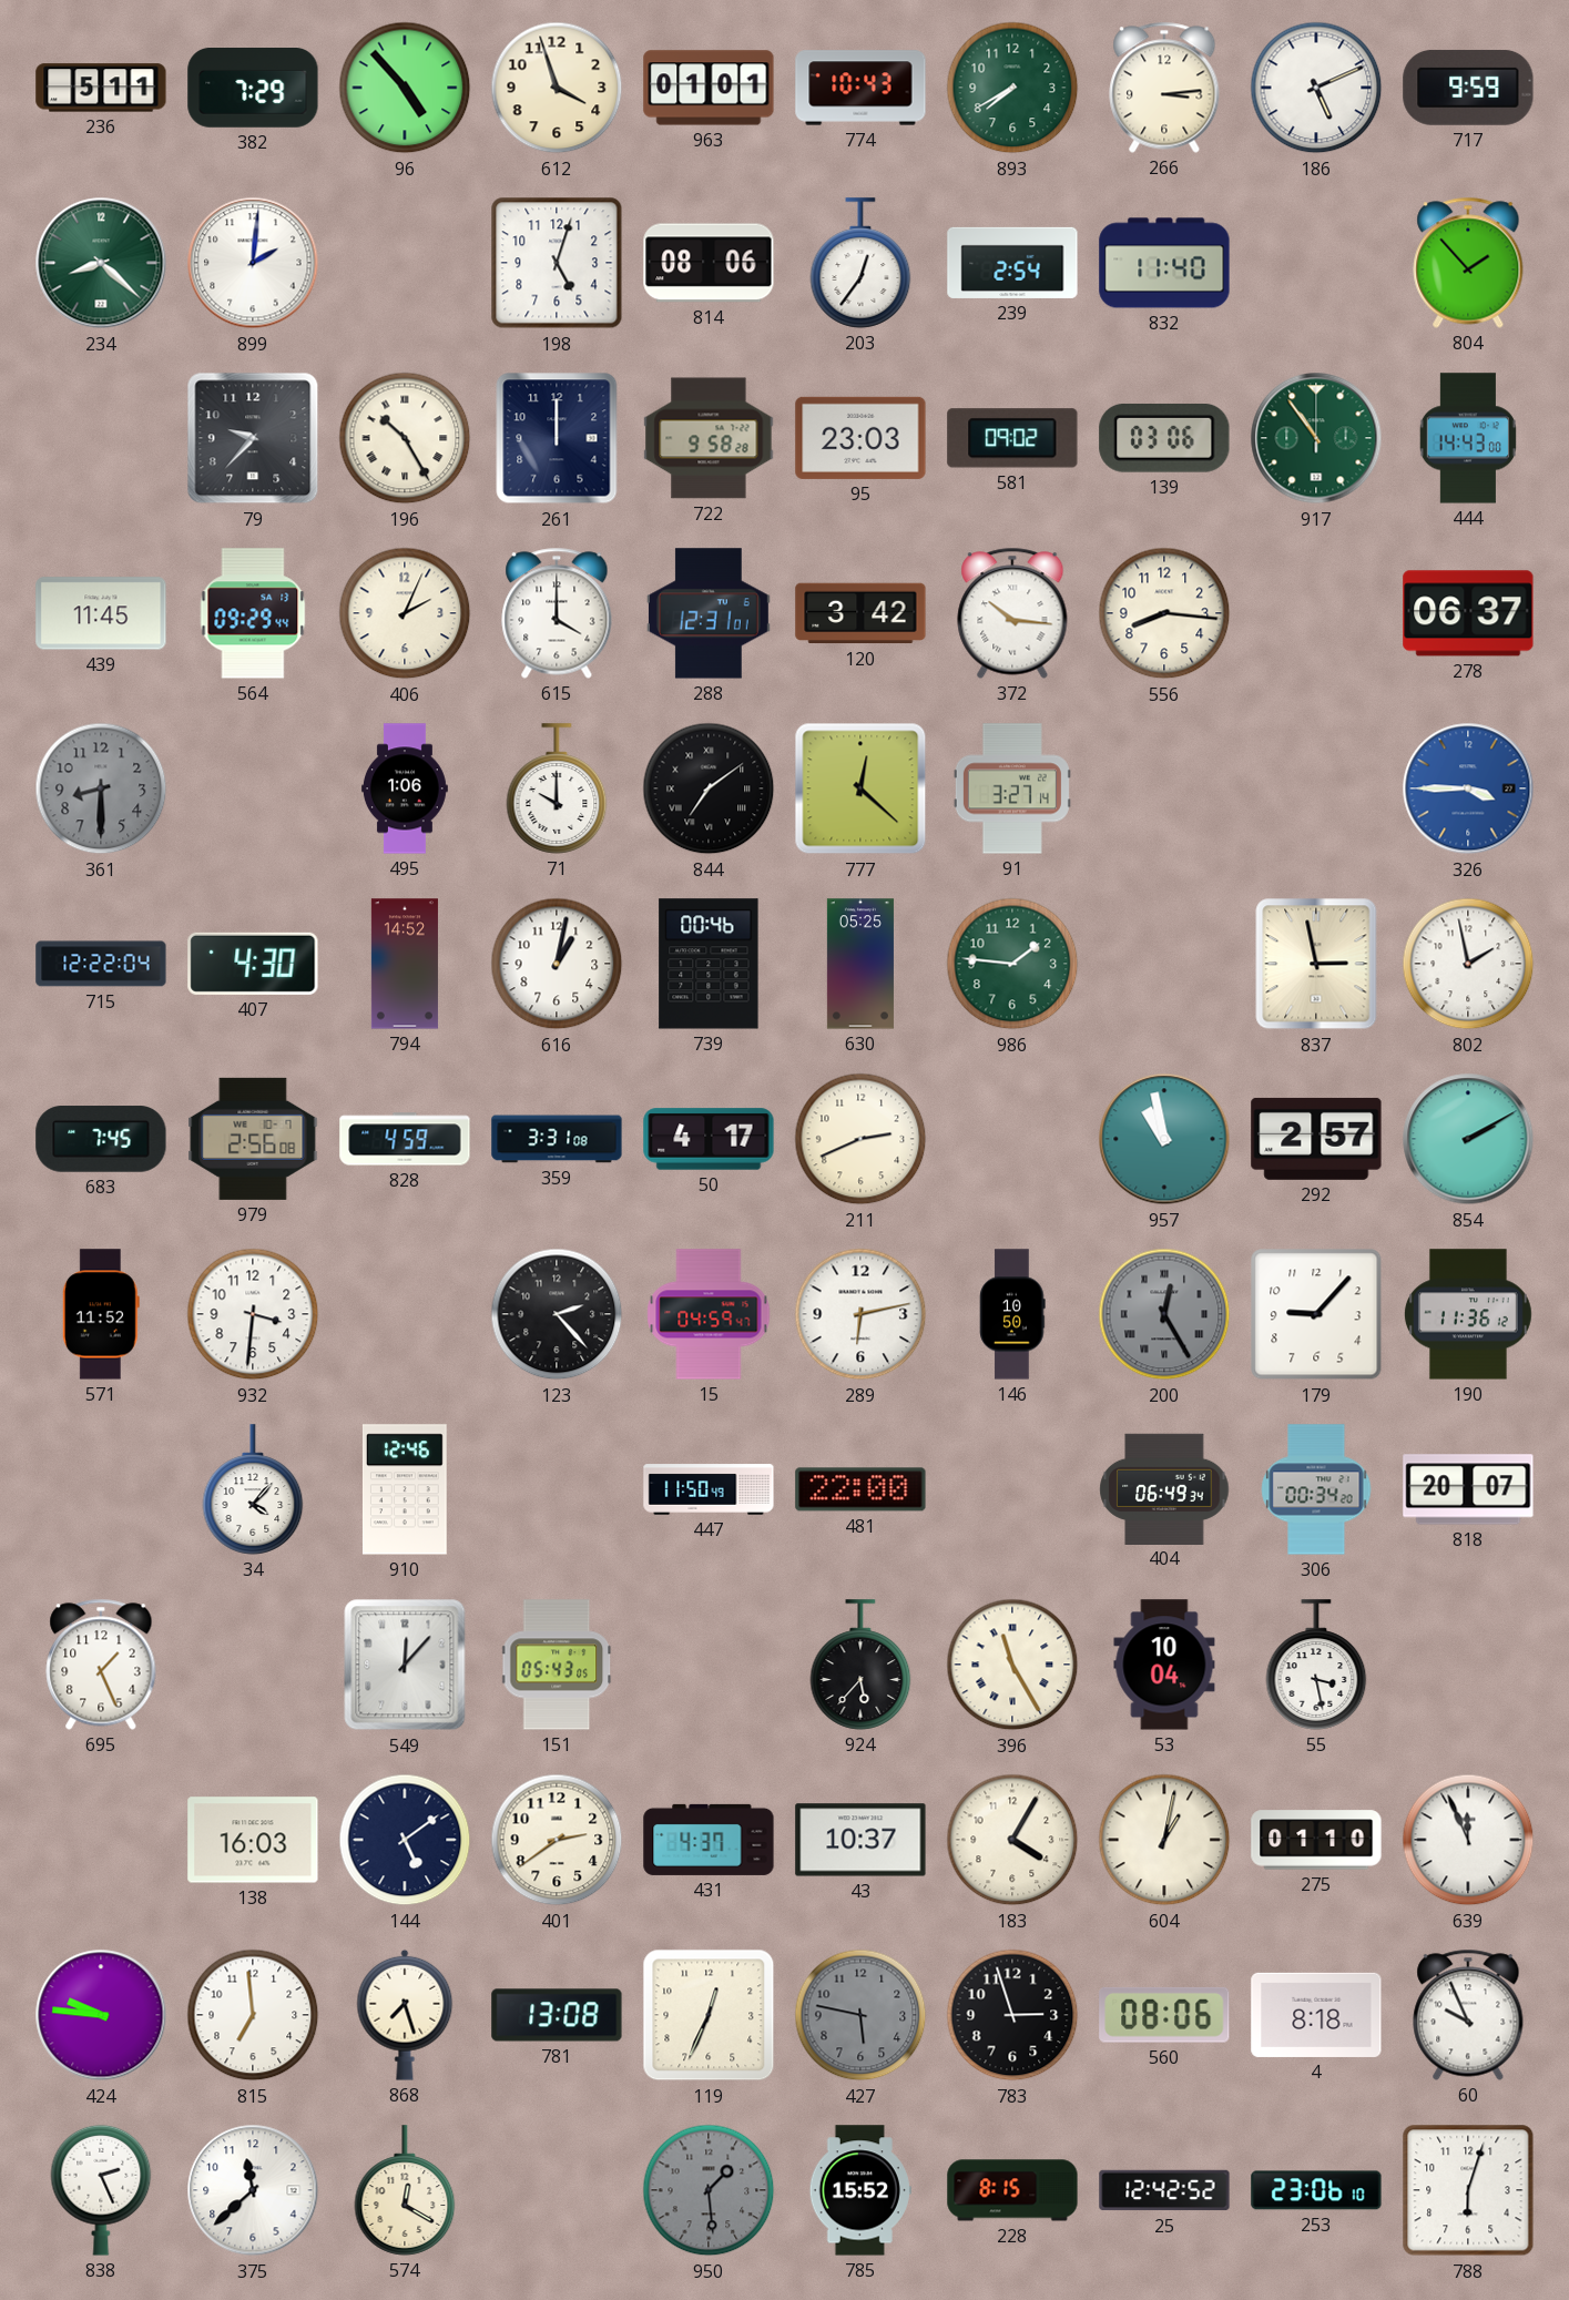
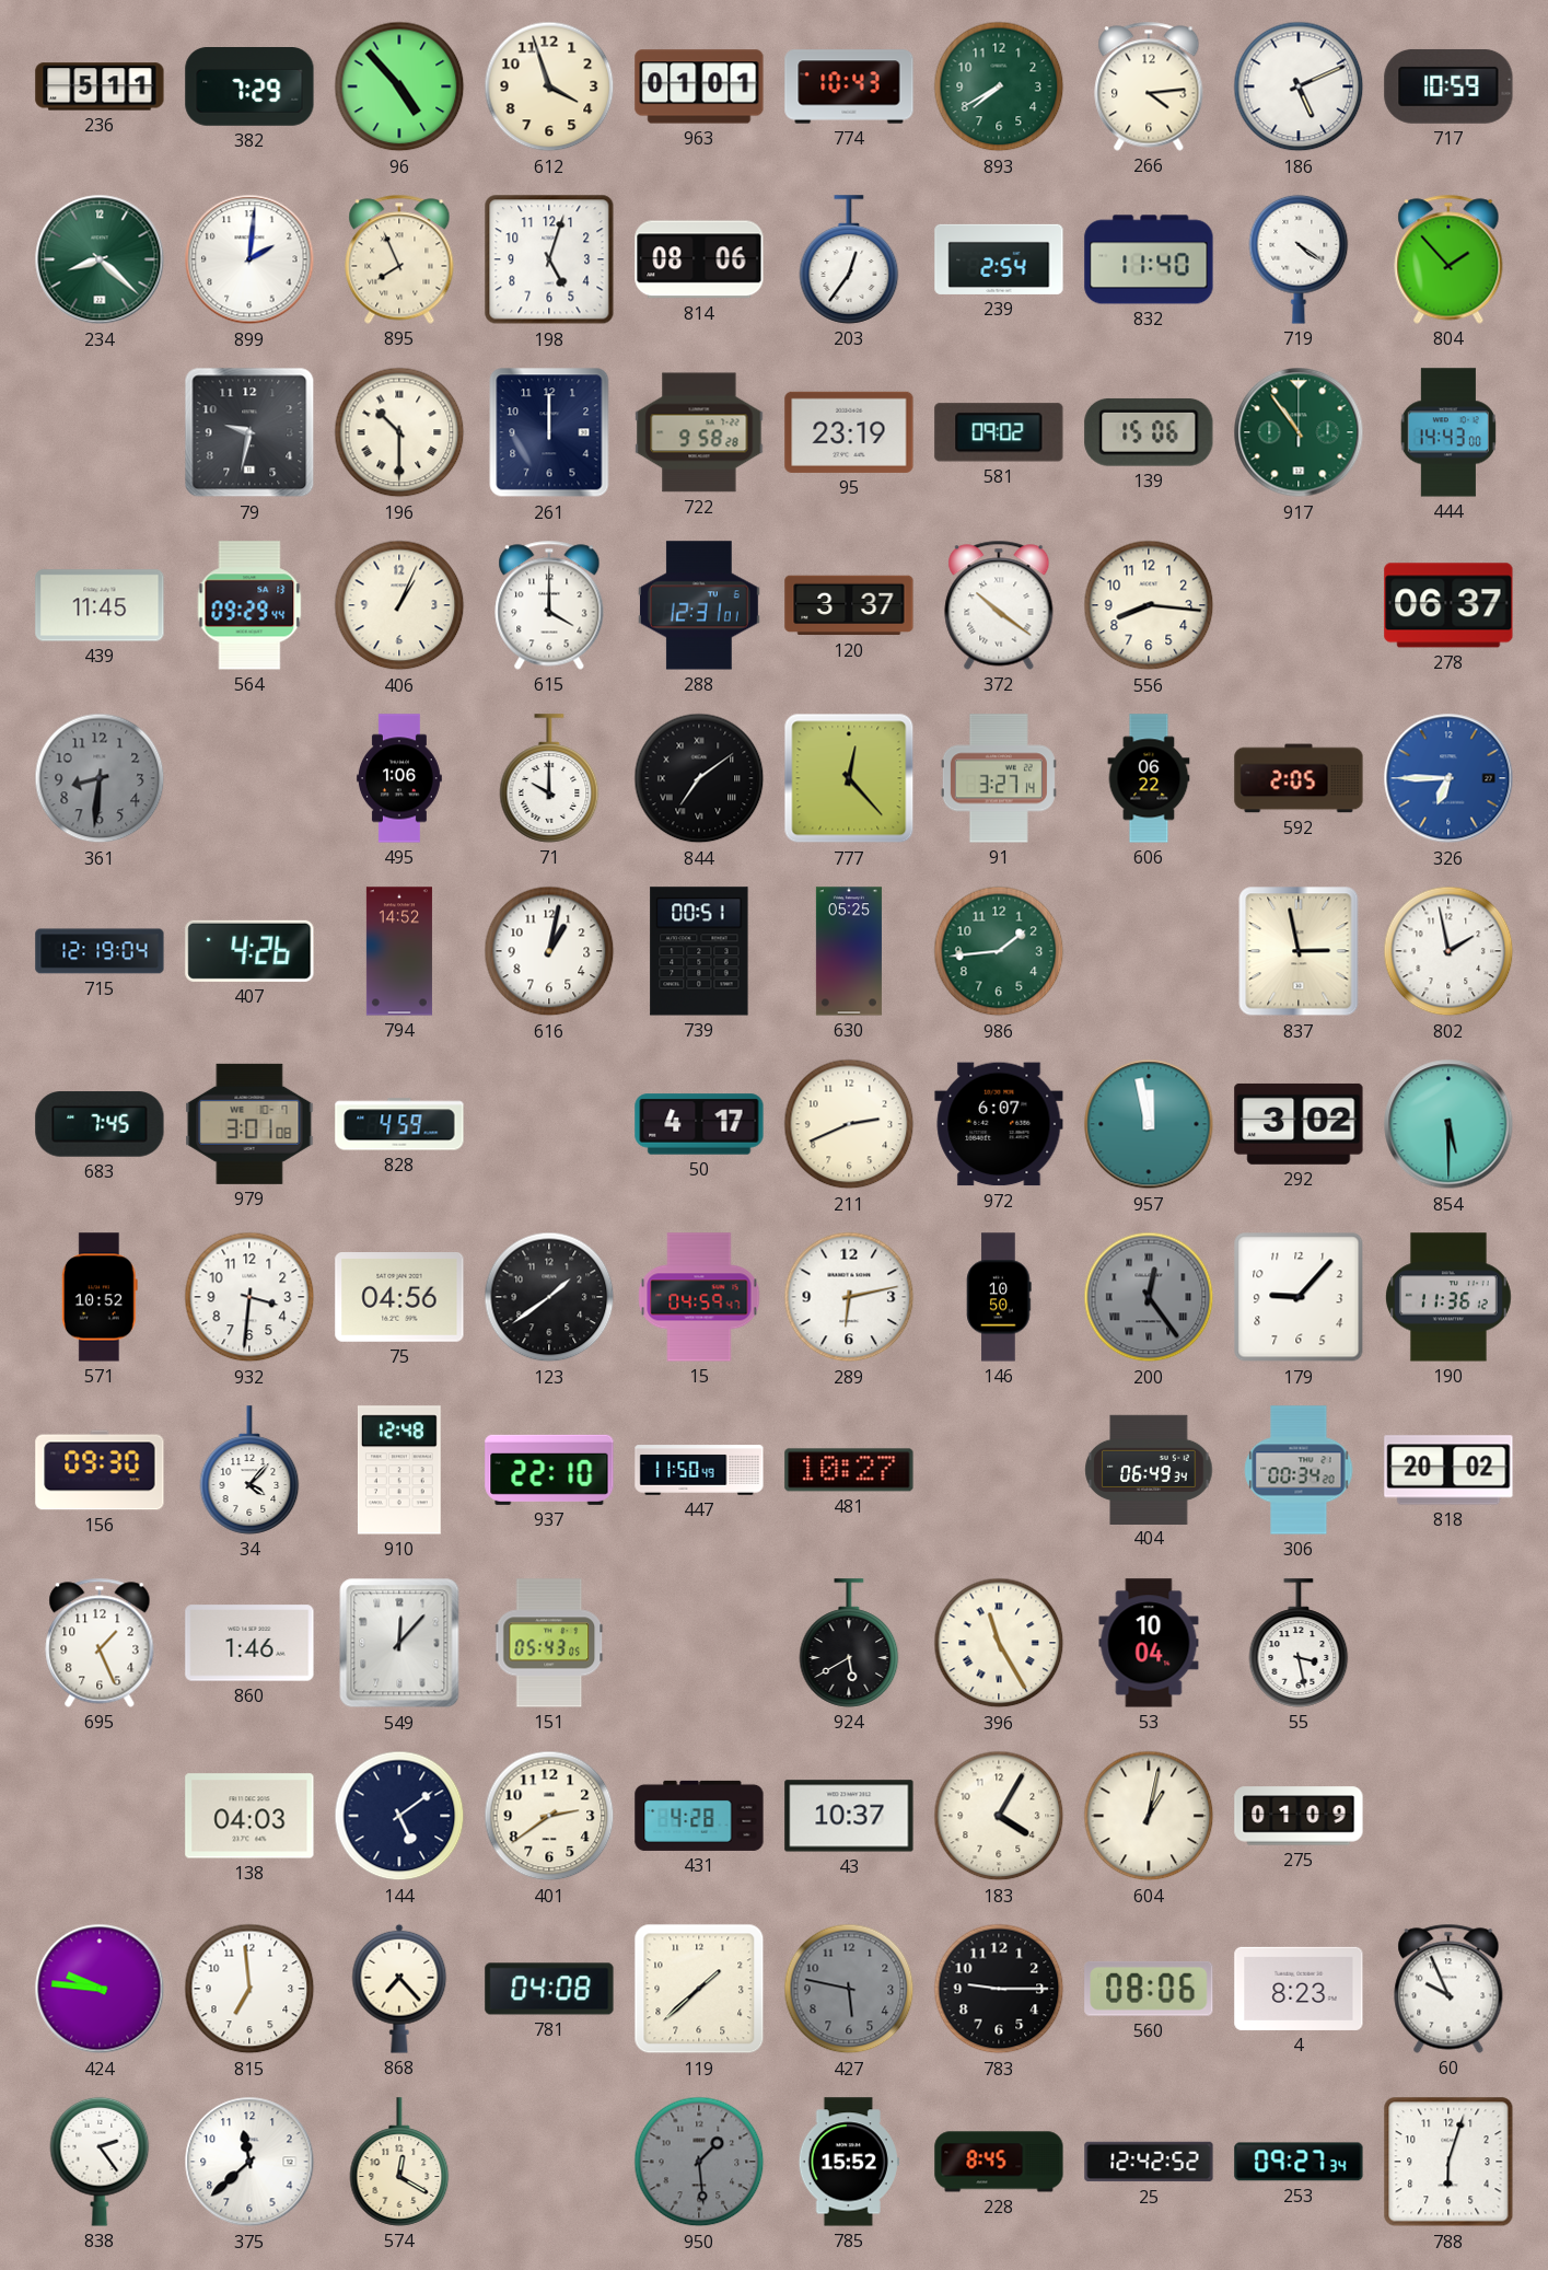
266: 3:14 -> 4:14 (1149, 86)
717: 9:59 -> 10:59 (1448, 86)
895: none -> 7:56 (399, 259)
719: none -> 4:21 (1299, 259)
79: 9:37 -> 9:32 (249, 432)
196: 10:25 -> 10:30 (399, 432)
95: 23:03 -> 23:19 (849, 432)
139: 03:06 -> 15:06 (1149, 432)
406: 2:04 -> 1:04 (399, 605)
120: 3:42 -> 3:37 (849, 605)
372: 10:16 -> 10:21 (999, 605)
361: 8:30 -> 8:31 (100, 778)
777: 12:22 -> 12:23 (849, 778)
606: none -> 06:22 (1149, 778)
592: none -> 2:05 (1299, 778)
326: 3:45 -> 6:45 (1448, 778)
715: 12:22 -> 12:19 (100, 951)
407: 4:30 -> 4:26 (249, 951)
739: 00:46 -> 00:51 (699, 951)
986: 1:46 -> 1:44 (999, 951)
979: 2:56 -> 3:01 (249, 1124)
359: 3:31 -> none (557, 1139)
972: none -> 6:07 (999, 1124)
957: 10:58 -> 11:58 (1149, 1124)
292: 2:57 -> 3:02 (1299, 1124)
854: 2:10 -> 5:30 (1448, 1124)
571: 11:52 -> 10:52 (100, 1297)
75: none -> 04:56 (399, 1298)
123: 2:23 -> 1:39 (549, 1297)
200: 12:25 -> 12:24 (1149, 1297)
156: none -> 09:30 (100, 1470)
910: 12:46 -> 12:48 (399, 1470)
937: none -> 22:10 (549, 1470)
481: 22:00 -> 10:27 (849, 1470)
818: 20:07 -> 20:02 (1448, 1470)
860: none -> 1:46 (249, 1643)
924: 5:37 -> 5:40 (849, 1643)
138: 16:03 -> 04:03 (249, 1816)
431: 4:37 -> 4:28 (699, 1816)
275: 01:10 -> 01:09 (1299, 1816)
639: 11:56 -> none (1468, 1840)
868: 7:27 -> 7:23 (399, 1989)
781: 13:08 -> 04:08 (549, 1989)
119: 12:34 -> 1:38 (699, 1989)
783: 2:57 -> 9:15 (999, 1989)
4: 8:18 -> 8:23 (1299, 1989)
838: 2:26 -> 2:24 (100, 2162)
228: 8:15 -> 8:45 (999, 2162)
253: 23:06 -> 09:27 (1299, 2162)
